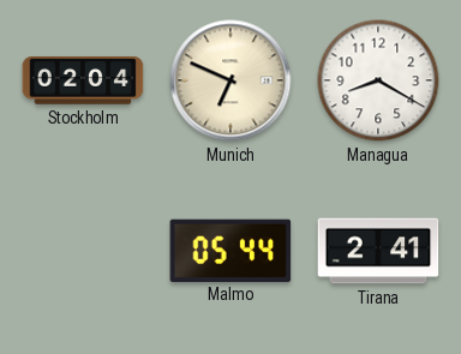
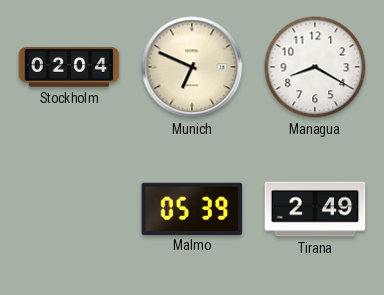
Malmo: 05:44 -> 05:39 (192, 208)
Tirana: 2:41 -> 2:49 (315, 209)
